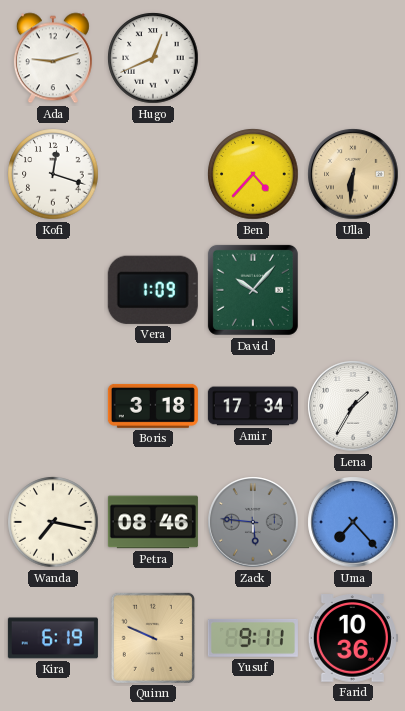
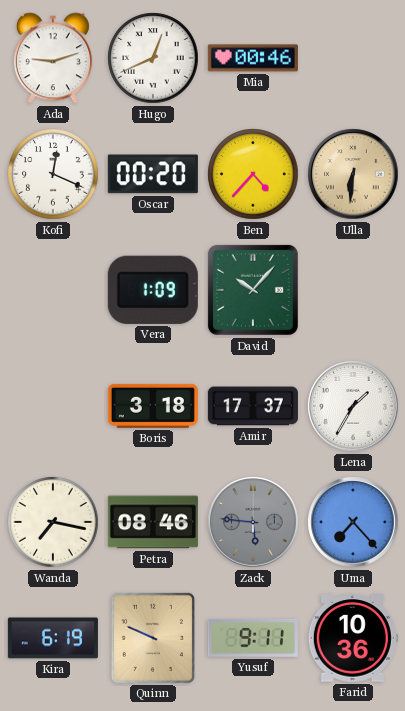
Mia: none -> 00:46 (253, 58)
Kofi: 12:18 -> 12:19 (53, 174)
Oscar: none -> 00:20 (153, 174)
Amir: 17:34 -> 17:37 (253, 406)
